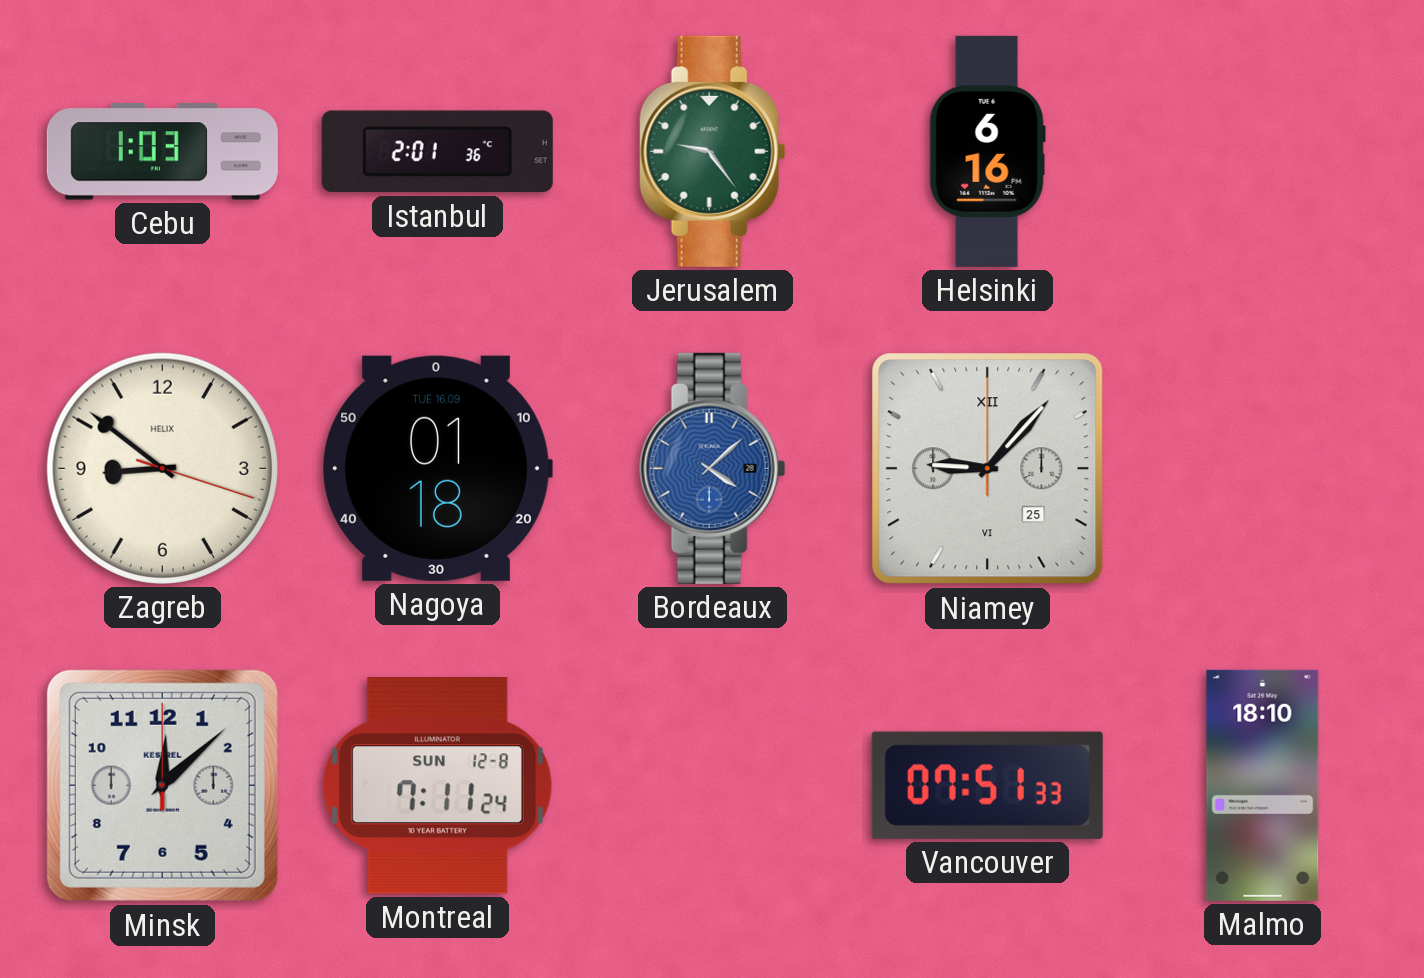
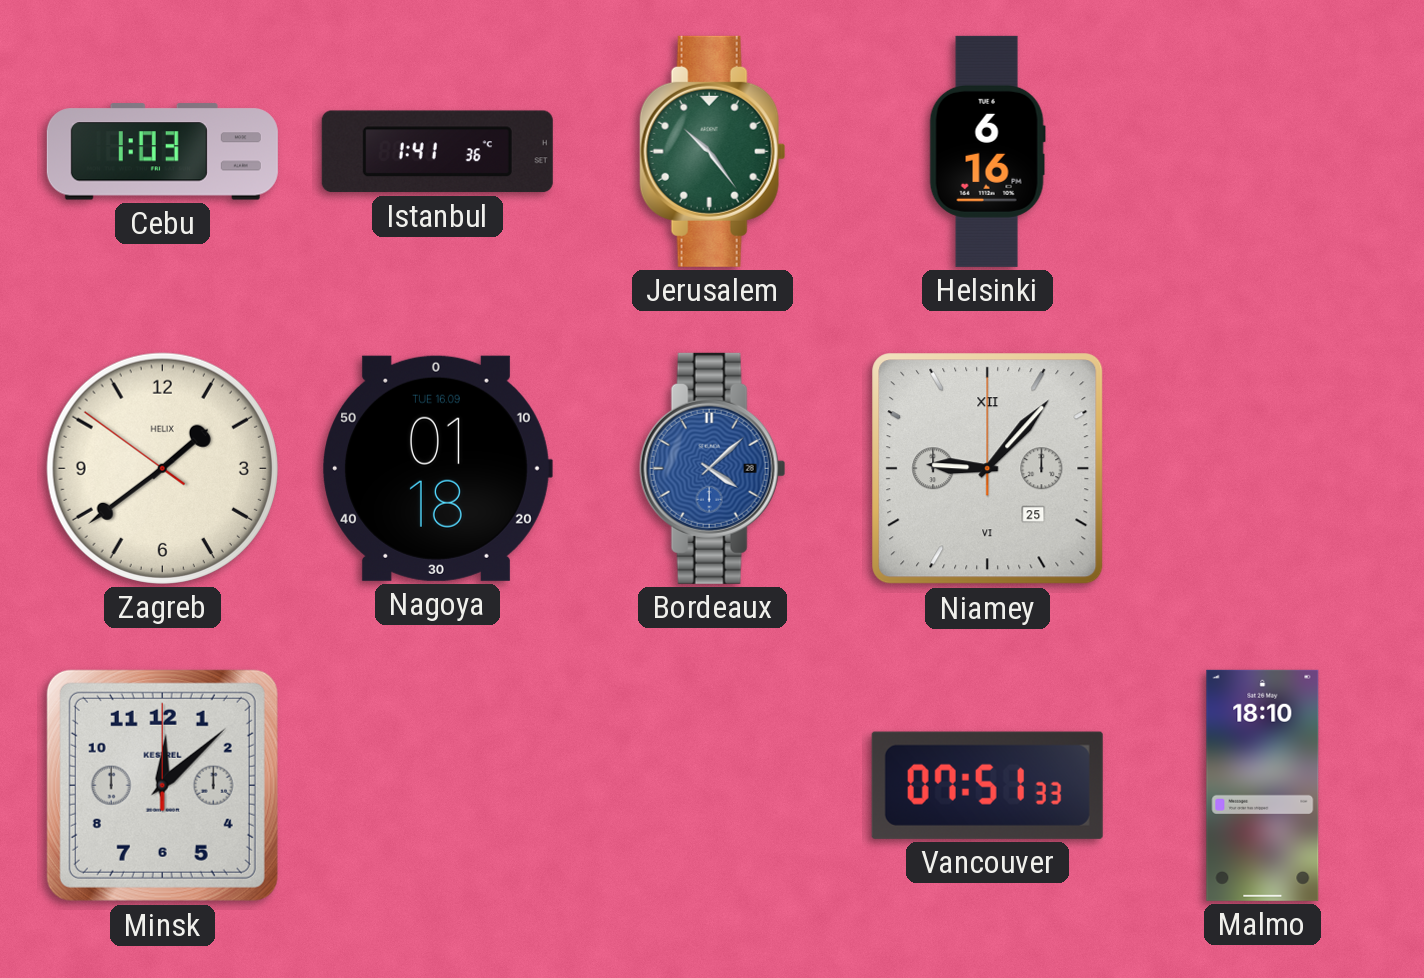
Istanbul: 2:01 -> 1:41 (437, 152)
Jerusalem: 9:24 -> 10:24 (713, 151)
Zagreb: 8:51 -> 1:38 (162, 468)
Montreal: 7:11 -> none (437, 786)
